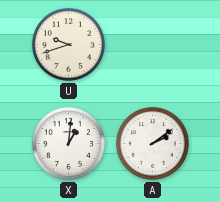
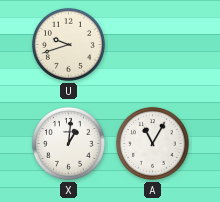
A: 2:09 -> 11:05 (152, 143)
